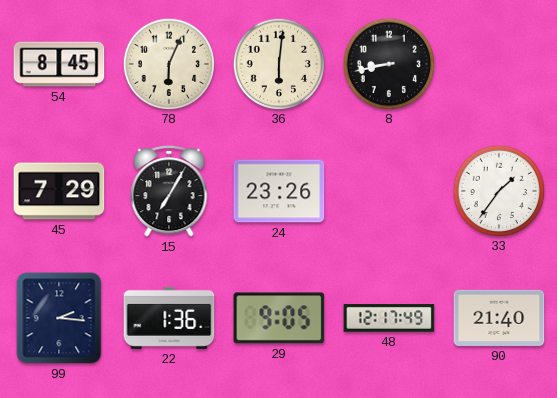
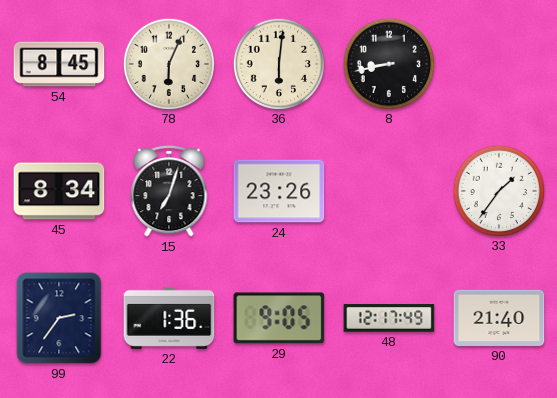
45: 7:29 -> 8:34 (59, 191)
15: 7:05 -> 7:03 (169, 192)
99: 2:16 -> 2:36 (59, 318)
